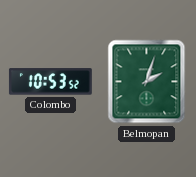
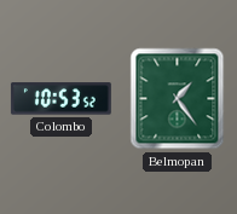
Belmopan: 2:03 -> 1:24 (178, 99)
